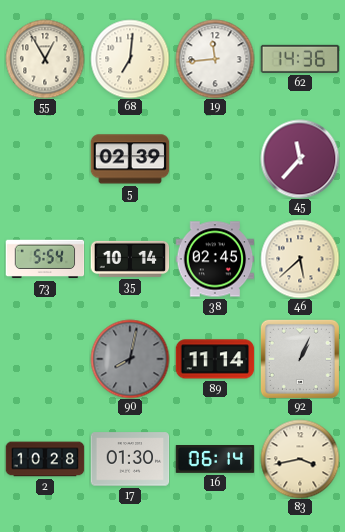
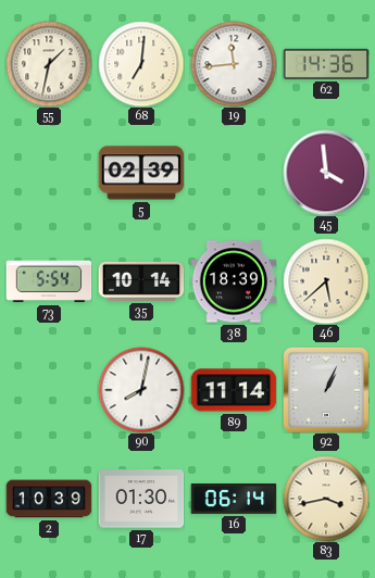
55: 12:55 -> 1:32 (49, 64)
45: 11:37 -> 3:59 (326, 173)
38: 02:45 -> 18:39 (234, 281)
90 dial: grey -> white (141, 390)
2: 10:28 -> 10:39 (49, 499)
